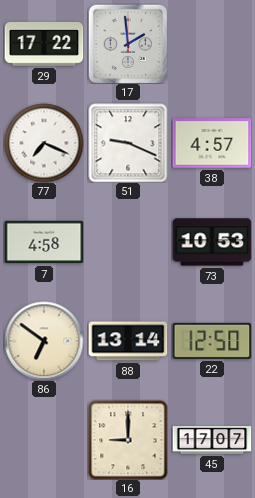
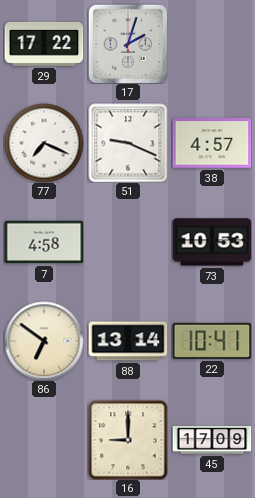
17: 1:59 -> 2:03 (128, 44)
22: 12:50 -> 10:41 (212, 341)
45: 17:07 -> 17:09 (212, 440)
